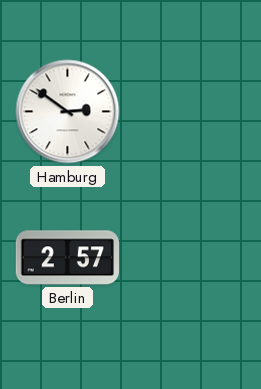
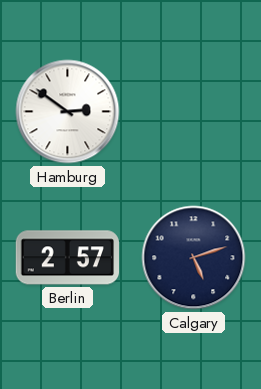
Calgary: none -> 5:12 (194, 258)
